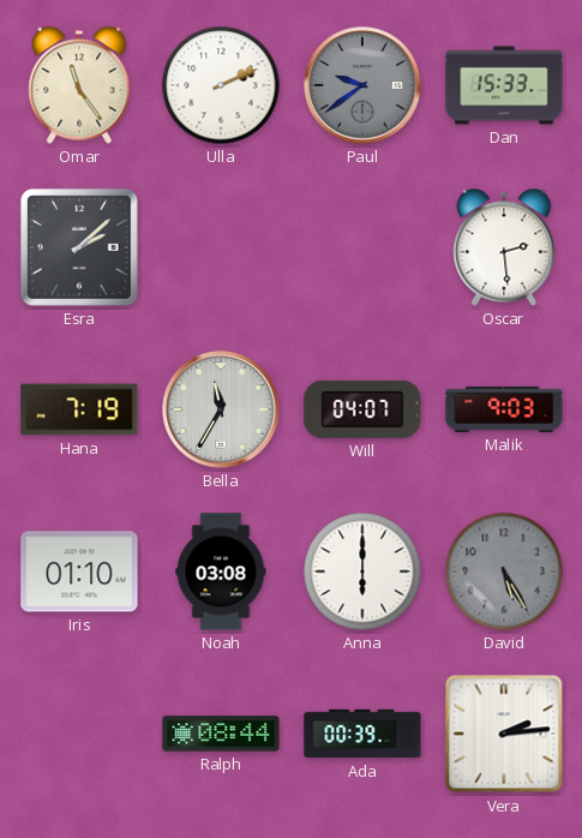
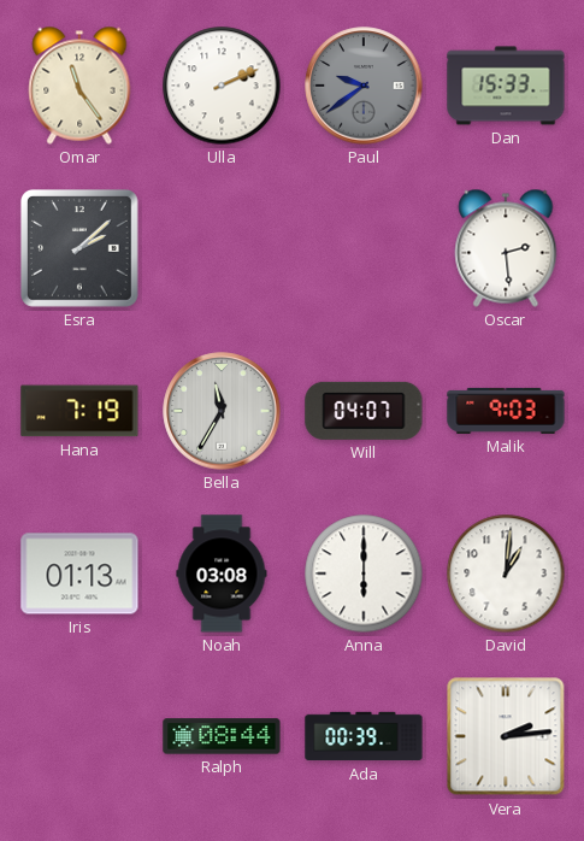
Iris: 01:10 -> 01:13 (79, 574)
David: 5:25 -> 1:01 (506, 574)
David dial: grey -> white (506, 574)
